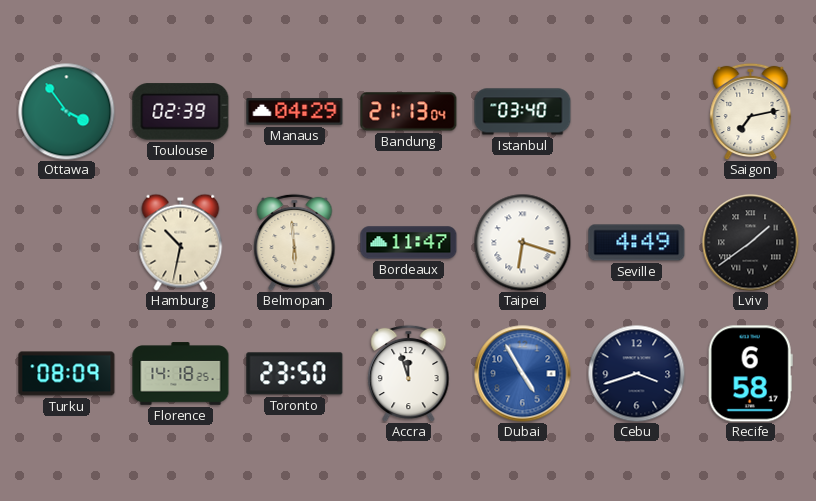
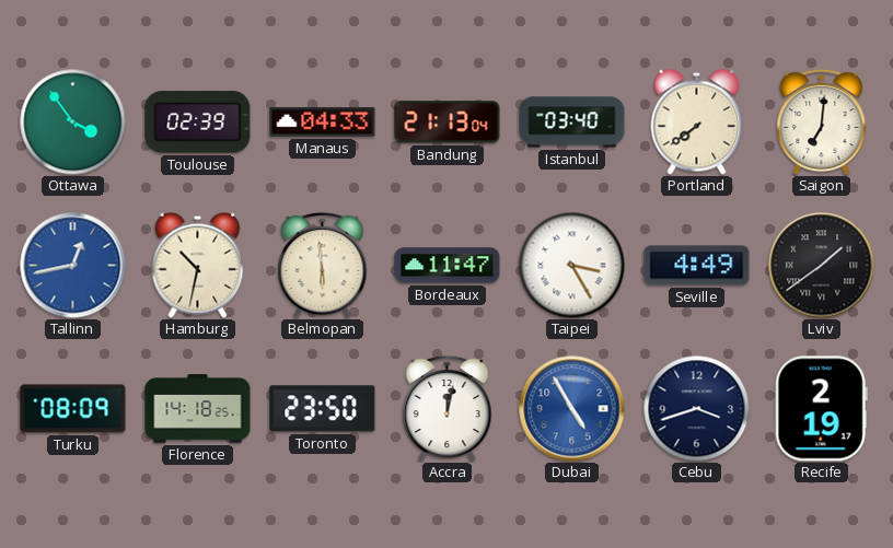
Manaus: 04:29 -> 04:33 (323, 123)
Portland: none -> 7:39 (697, 121)
Saigon: 7:13 -> 7:01 (822, 121)
Tallinn: none -> 12:43 (73, 266)
Taipei: 6:18 -> 3:25 (571, 265)
Accra: 11:57 -> 12:02 (448, 408)
Recife: 6:58 -> 2:19 (821, 409)
